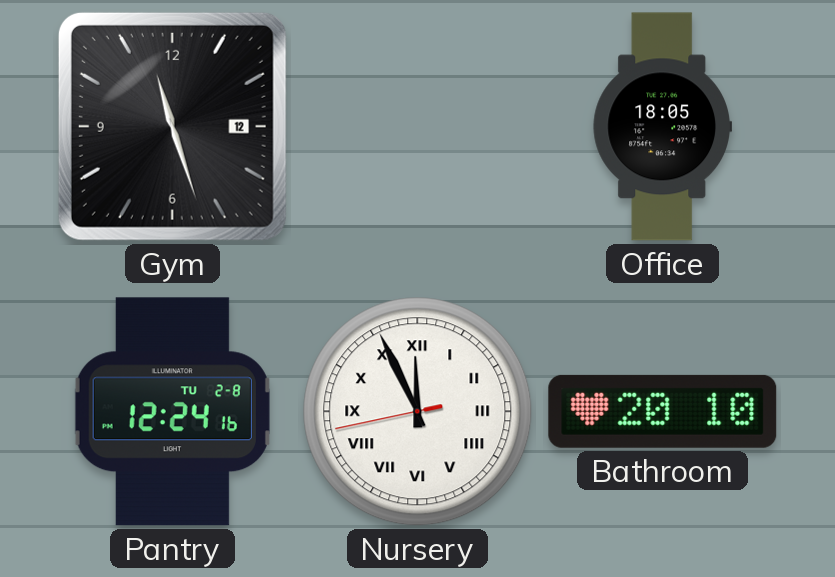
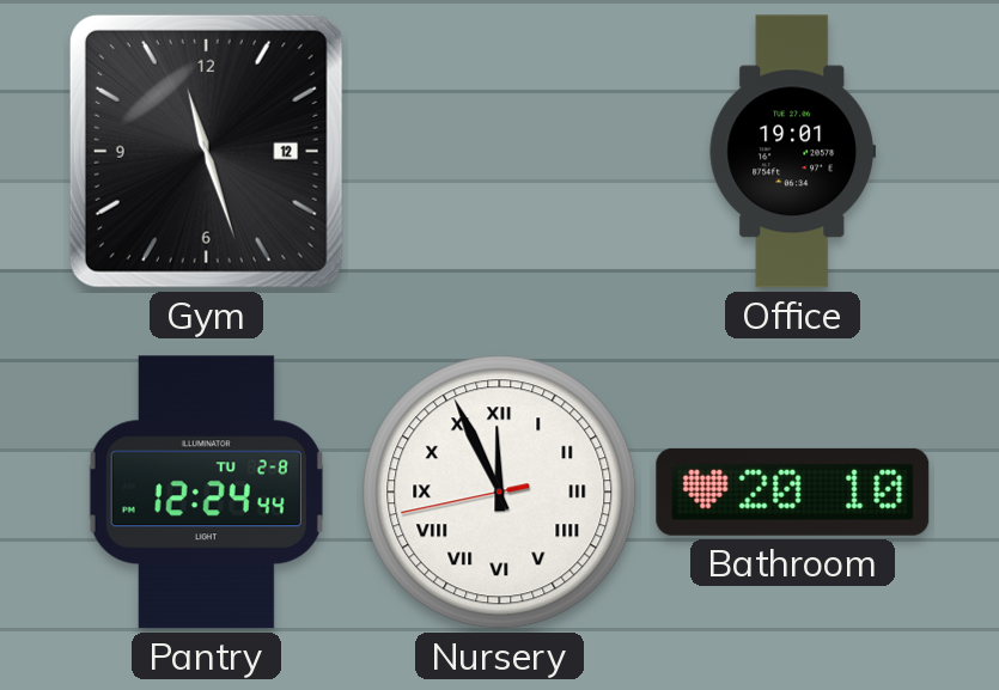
Office: 18:05 -> 19:01 (792, 152)
Pantry: 12:24:16 -> 12:24:44 (206, 493)
